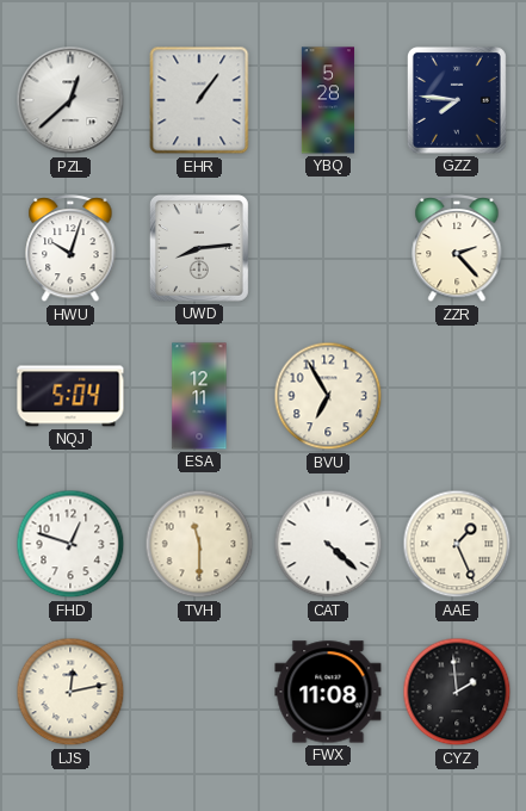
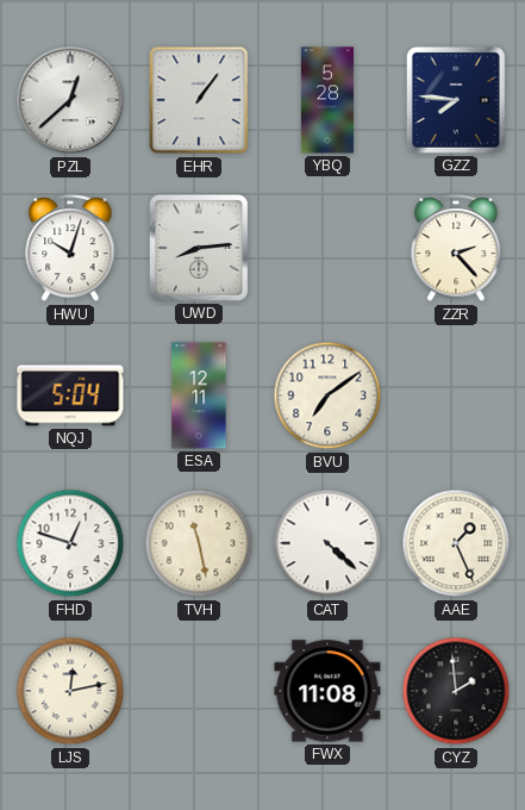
BVU: 6:55 -> 7:09 (327, 395)
TVH: 11:30 -> 11:28 (199, 543)
